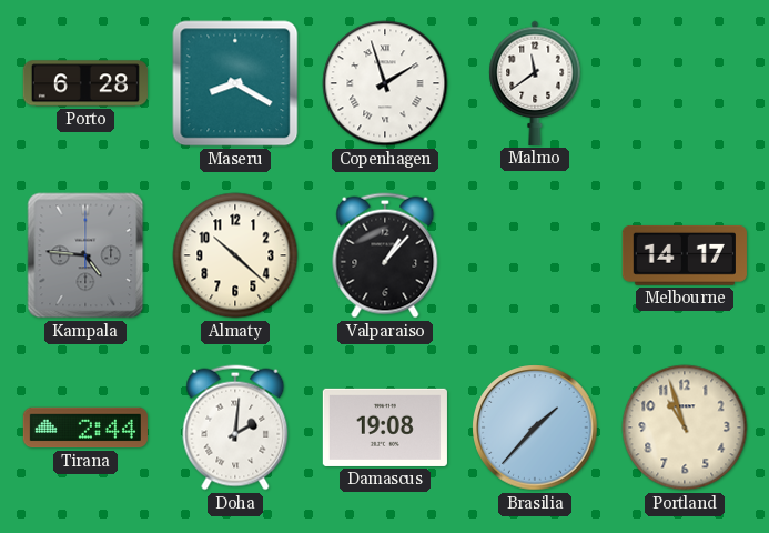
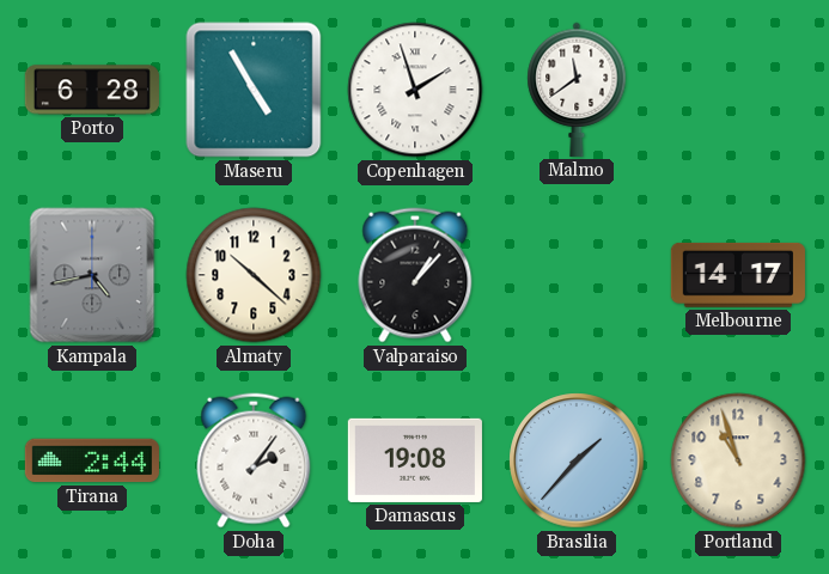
Maseru: 8:20 -> 4:55 (254, 90)
Kampala: 4:46 -> 4:43 (92, 275)
Doha: 2:01 -> 2:06 (254, 460)
